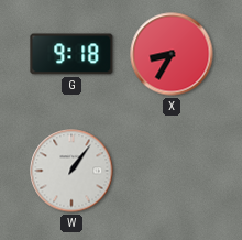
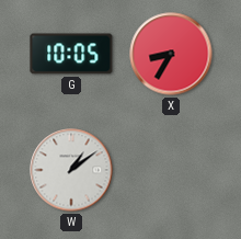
G: 9:18 -> 10:05 (71, 54)
W: 1:06 -> 1:09 (71, 170)
